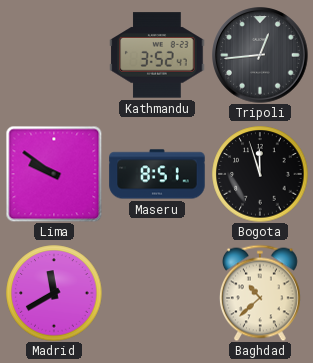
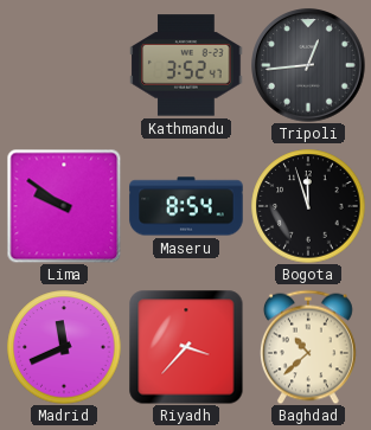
Maseru: 8:51 -> 8:54 (186, 206)
Madrid: 11:40 -> 11:41 (64, 347)
Riyadh: none -> 3:37 (186, 347)
